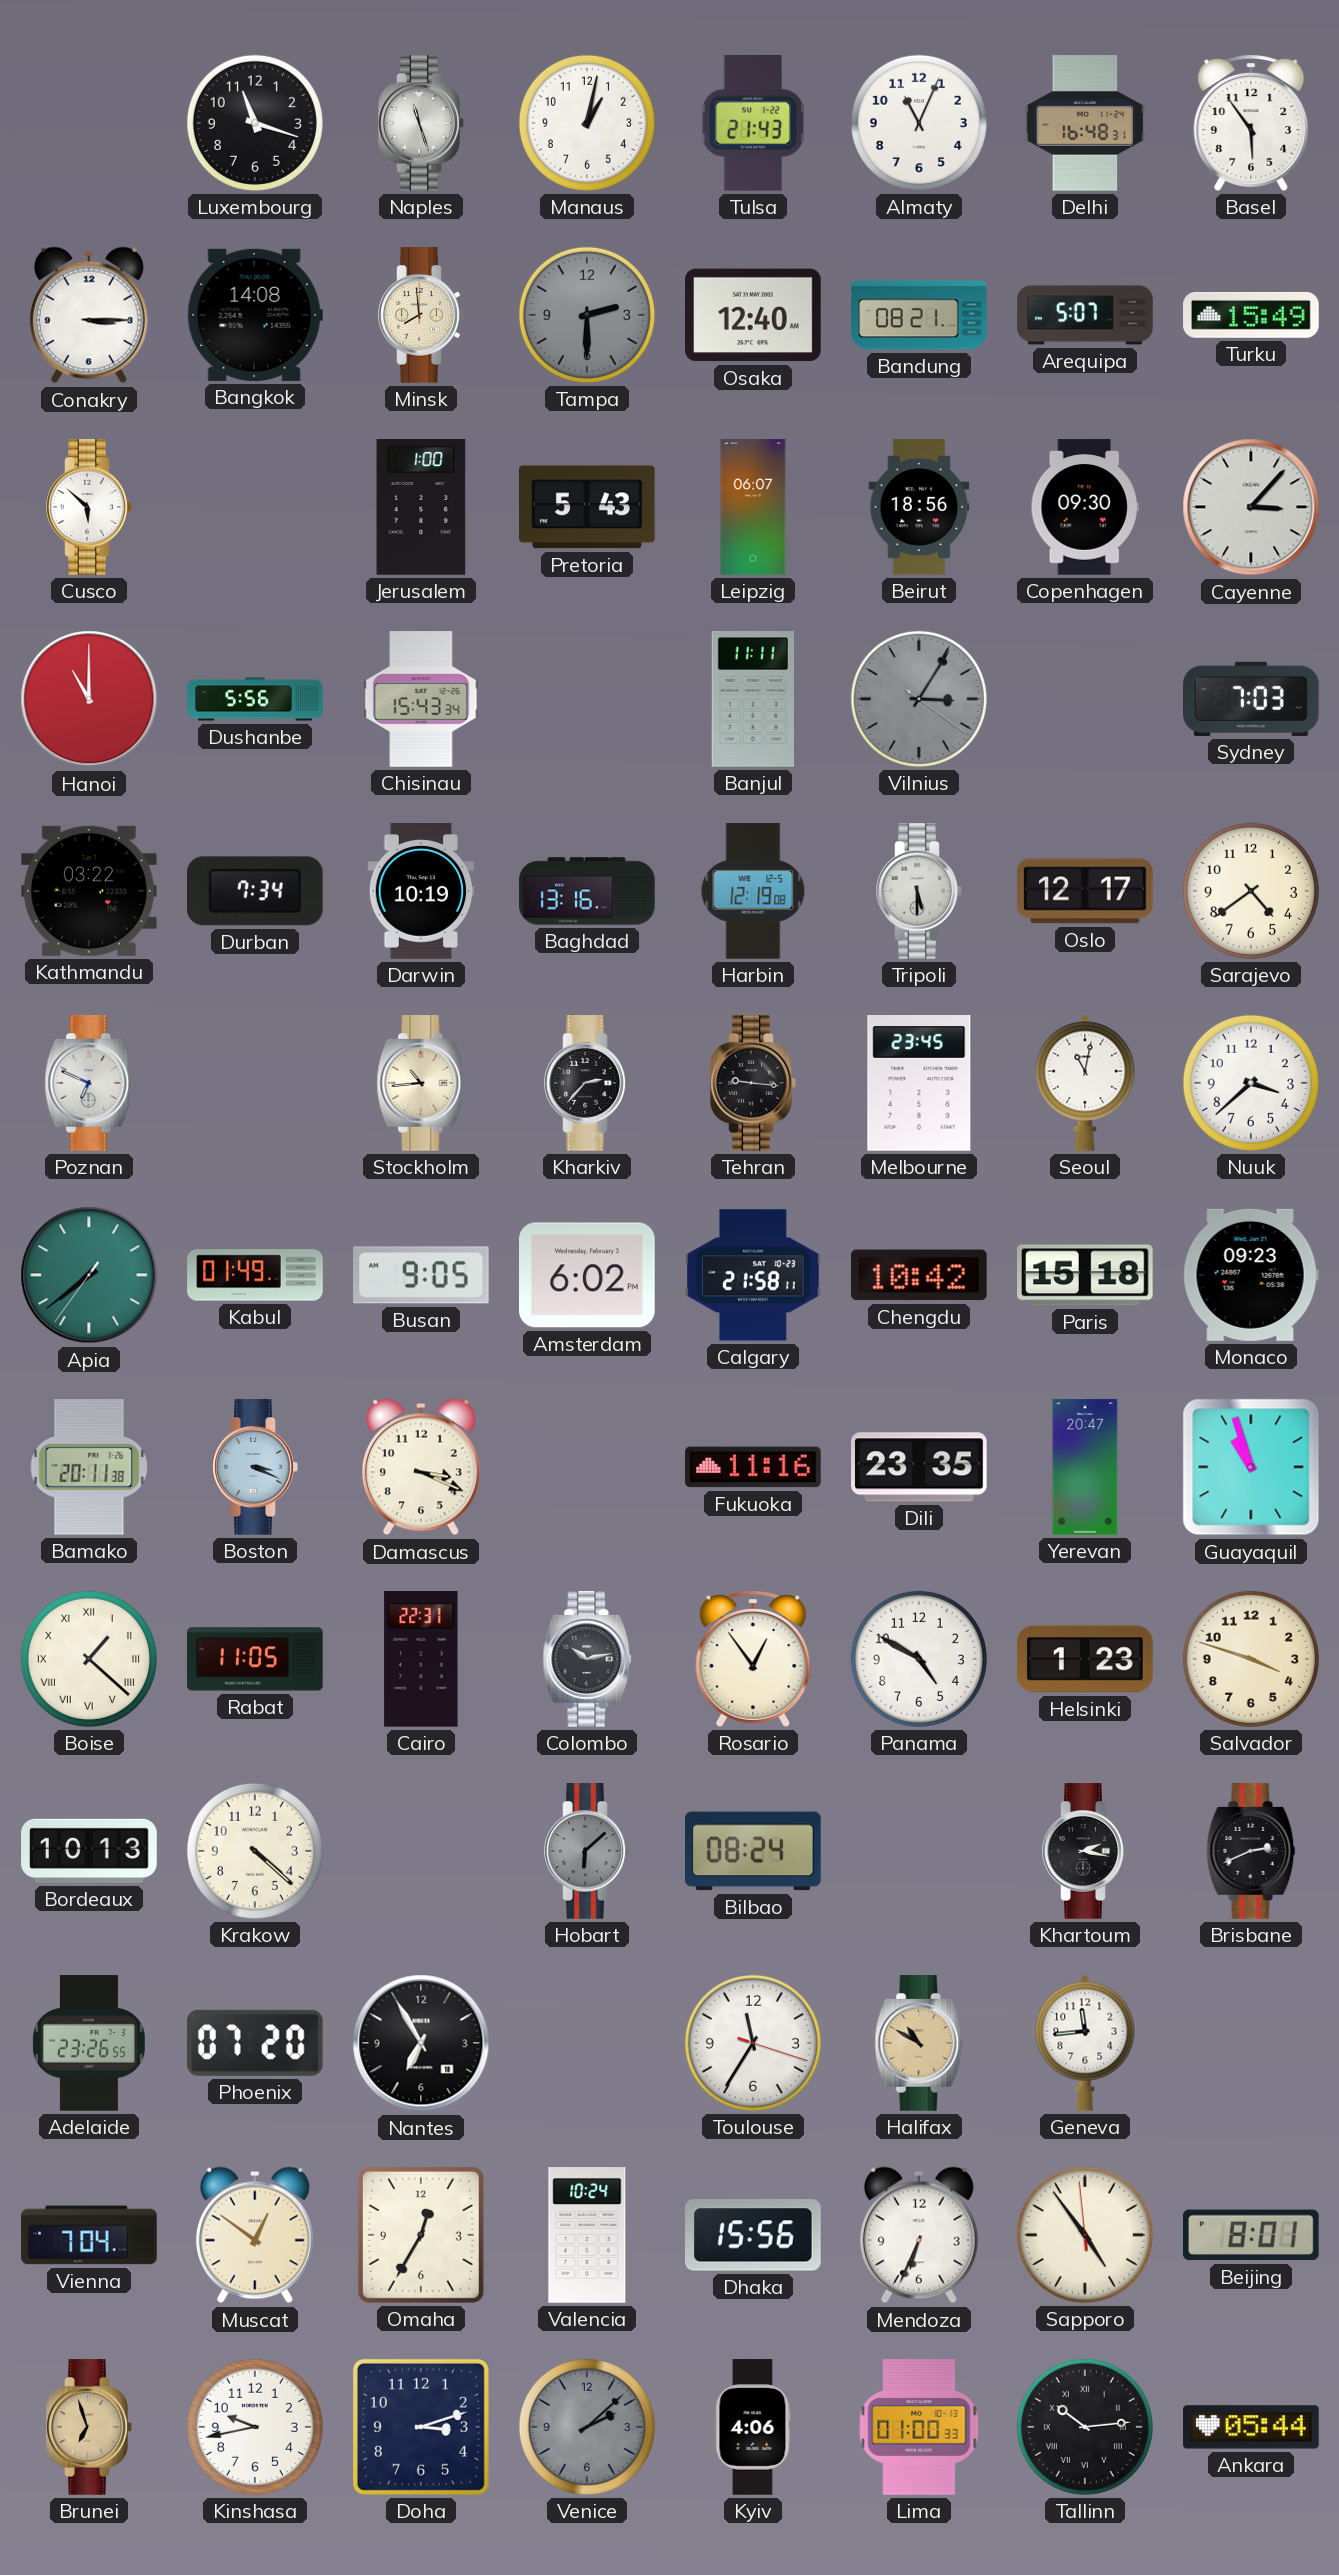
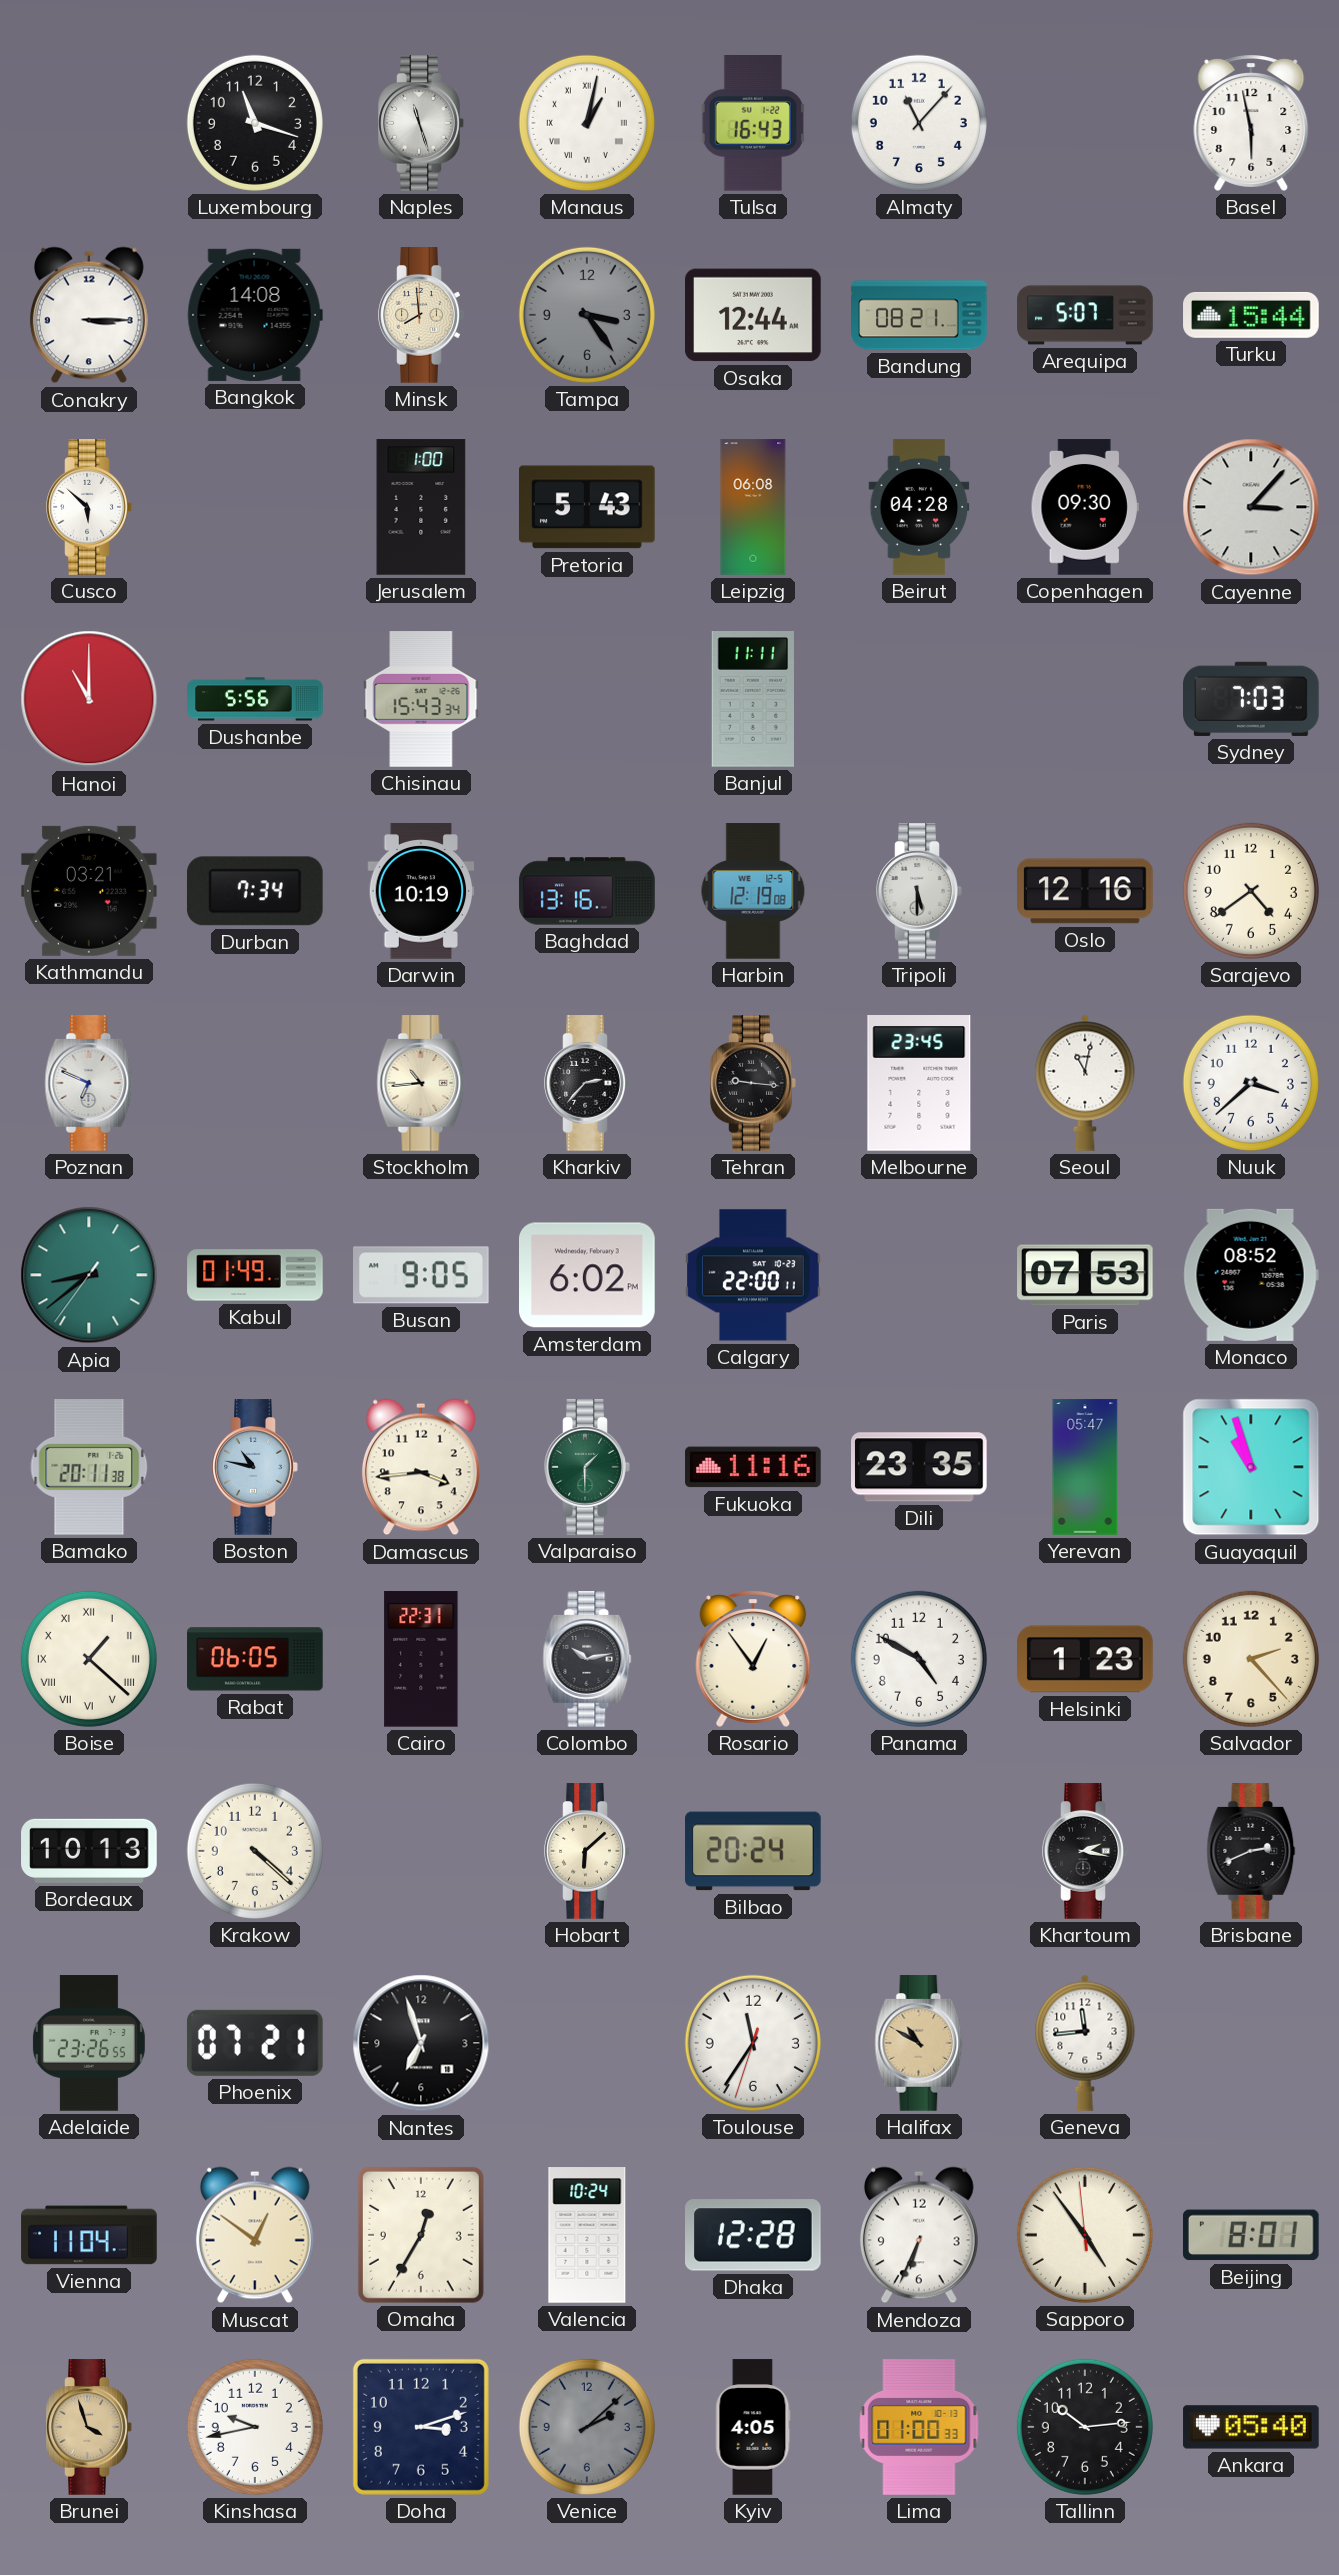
Manaus numerals: Arabic -> Roman (587, 123)
Tulsa: 21:43 -> 16:43 (753, 124)
Almaty: 11:04 -> 11:07 (919, 123)
Delhi: 16:48 -> none (1085, 123)
Basel: 5:54 -> 5:58 (1251, 123)
Tampa: 2:30 -> 3:24 (587, 315)
Osaka: 12:40 -> 12:44 (754, 315)
Turku: 15:49 -> 15:44 (1251, 315)
Leipzig: 06:07 -> 06:08 (753, 507)
Beirut: 18:56 -> 04:28 (919, 507)
Vilnius: 3:05 -> none (919, 699)
Kathmandu: 03:22 -> 03:21 (90, 891)
Oslo: 12:17 -> 12:16 (1085, 891)
Apia: 7:38 -> 8:38 (89, 1275)
Calgary: 21:58 -> 22:00 (753, 1275)
Chengdu: 10:42 -> none (919, 1275)
Paris: 15:18 -> 07:53 (1086, 1275)
Monaco: 09:23 -> 08:52 (1251, 1275)
Boston: 3:19 -> 10:47 (255, 1467)
Damascus: 3:19 -> 3:44 (421, 1467)
Valparaiso: none -> 1:30 (587, 1467)
Yerevan: 20:47 -> 05:47 (1085, 1467)
Rabat: 11:05 -> 06:05 (255, 1659)
Salvador: 3:48 -> 2:23 (1251, 1659)
Hobart dial: grey -> cream (587, 1851)
Bilbao: 08:24 -> 20:24 (753, 1851)
Phoenix: 07:20 -> 07:21 (255, 2043)
Nantes: 6:55 -> 6:57 (421, 2043)
Toulouse: 11:35:18 -> 11:35:33 (753, 2043)
Vienna: 7:04 -> 11:04 (89, 2235)
Dhaka: 15:56 -> 12:28 (754, 2235)
Brunei: 6:57 -> 3:57 (89, 2427)
Kyiv: 4:06 -> 4:05 (753, 2427)
Tallinn numerals: Roman -> Arabic (1085, 2427)
Ankara: 05:44 -> 05:40 (1251, 2427)
